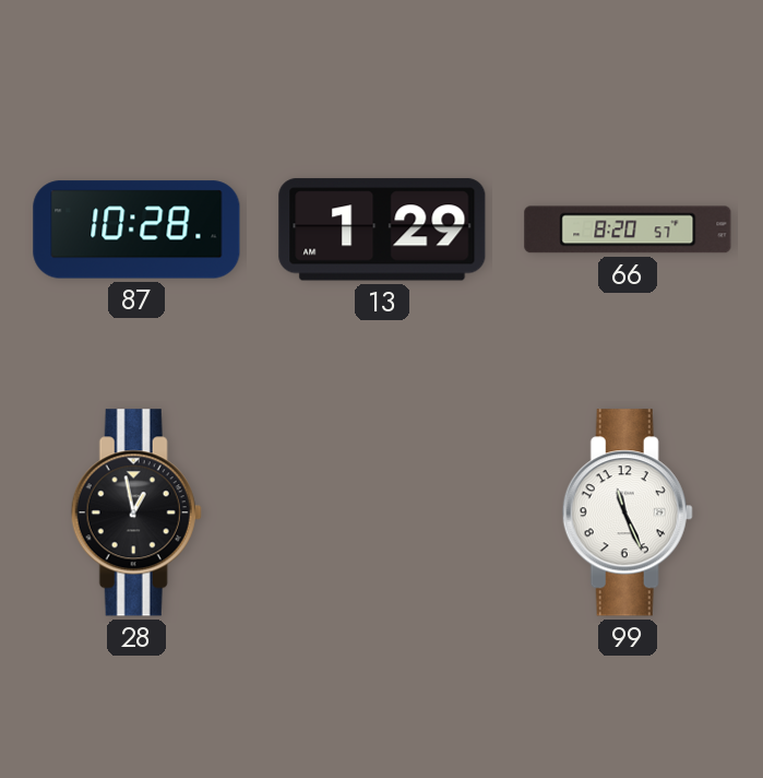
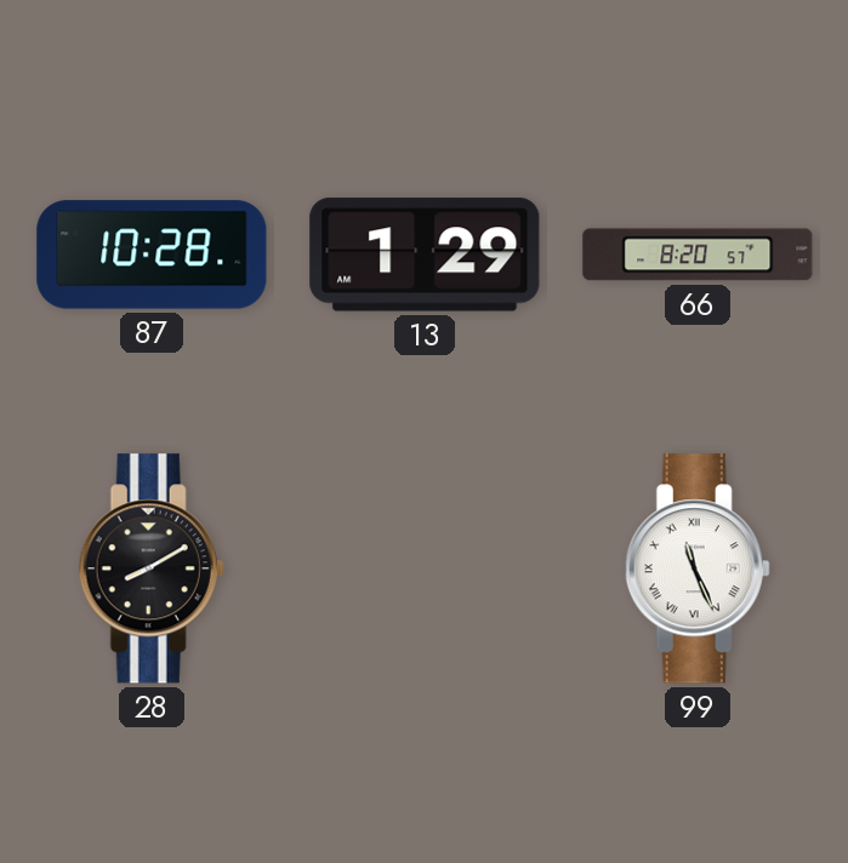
28: 12:58 -> 8:10 (152, 568)
99 numerals: Arabic -> Roman (698, 568)
